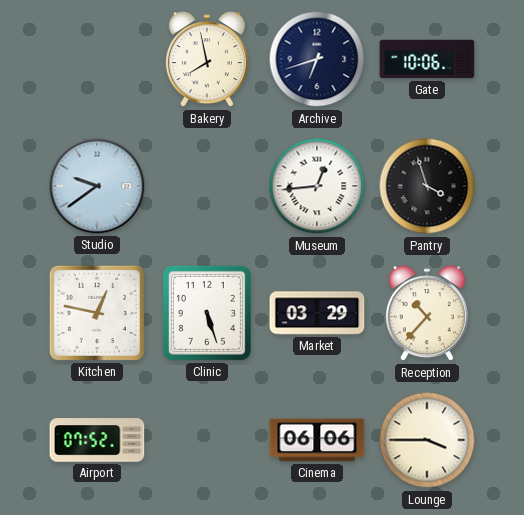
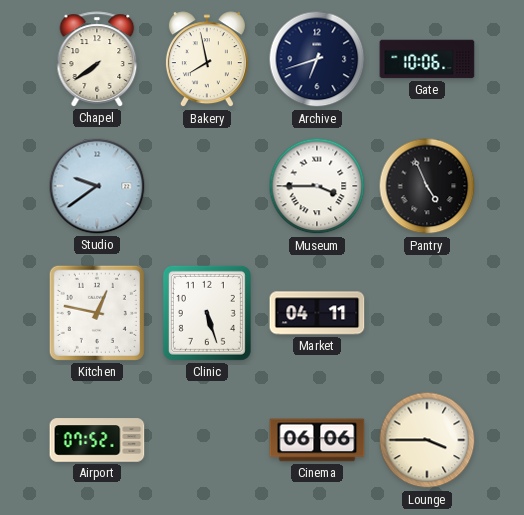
Chapel: none -> 7:39 (97, 59)
Museum: 12:44 -> 3:45 (317, 186)
Pantry: 3:57 -> 4:56 (427, 186)
Market: 03:29 -> 04:11 (317, 313)
Reception: 10:37 -> none (427, 314)
